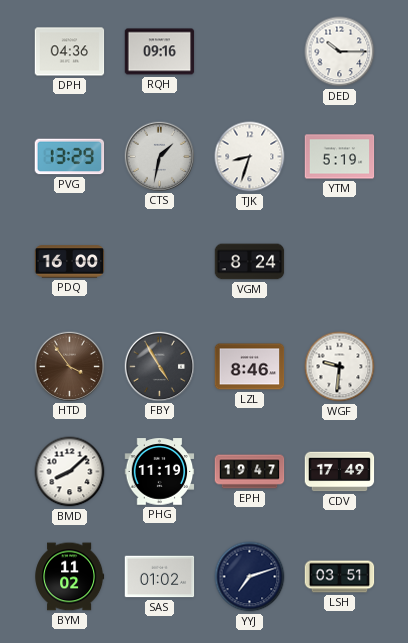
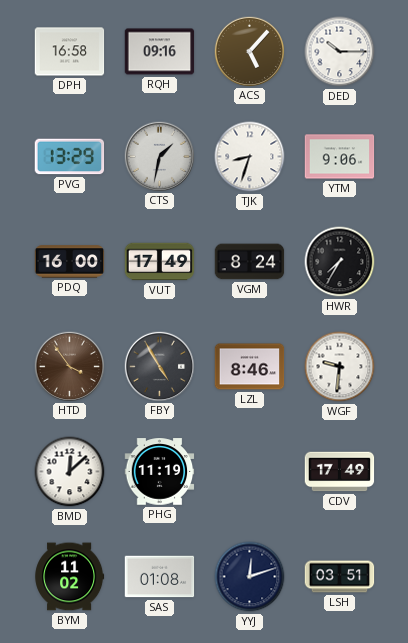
DPH: 04:36 -> 16:58 (70, 52)
ACS: none -> 5:07 (249, 51)
YTM: 5:19 -> 9:06 (340, 157)
VUT: none -> 17:49 (160, 262)
HWR: none -> 7:35 (340, 262)
BMD: 8:08 -> 12:08 (70, 472)
EPH: 19:47 -> none (250, 472)
SAS: 01:02 -> 01:08 (160, 577)
YYJ: 7:12 -> 12:12 (250, 577)
